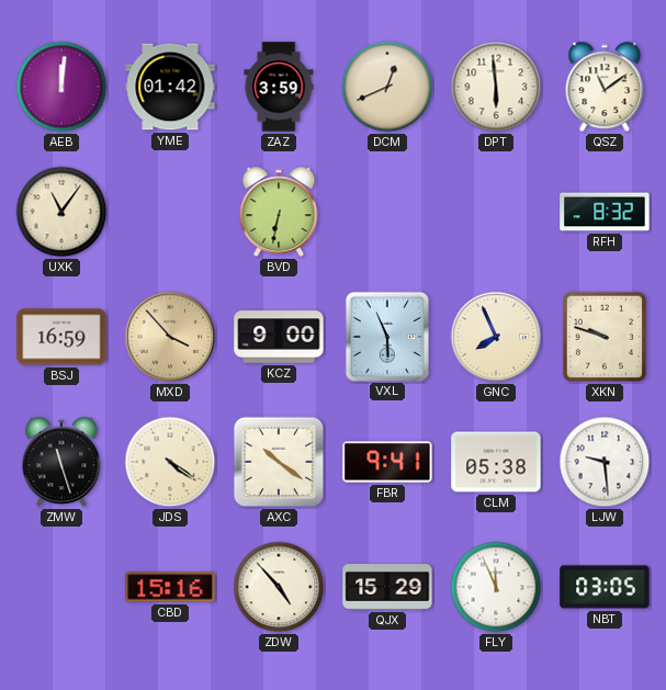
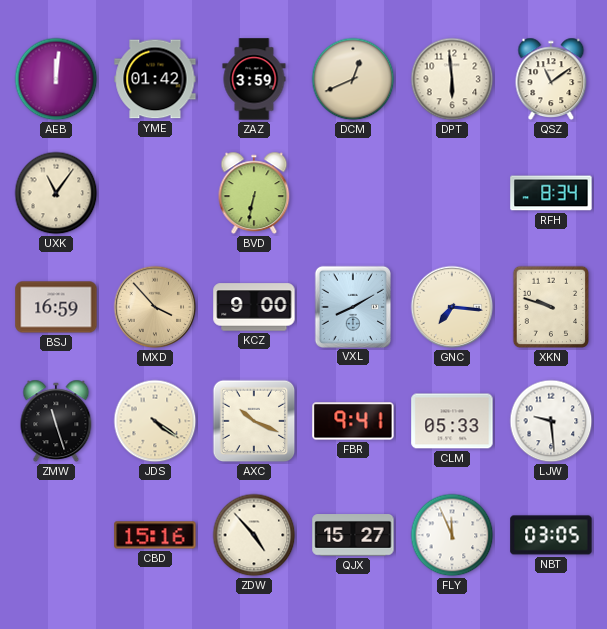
RFH: 8:32 -> 8:34 (551, 193)
VXL: 5:56 -> 8:10 (352, 306)
GNC: 7:56 -> 7:16 (452, 307)
AXC: 10:21 -> 10:19 (254, 421)
CLM: 05:38 -> 05:33 (452, 421)
QJX: 15:29 -> 15:27 (353, 535)
